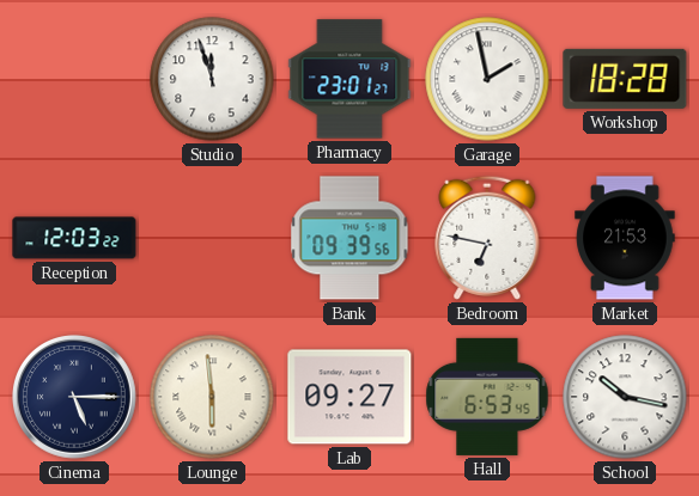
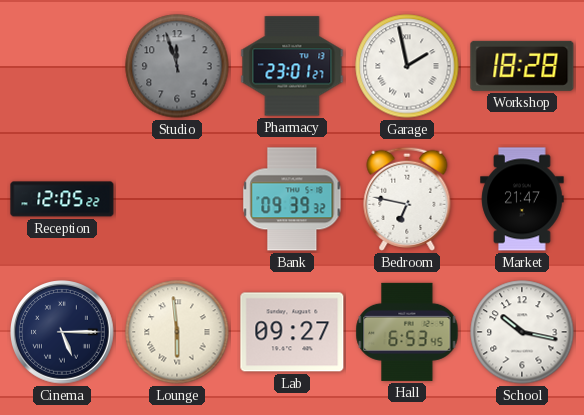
Studio dial: white -> grey (177, 66)
Reception: 12:03 -> 12:05 (62, 199)
Bank: 09:39:56 -> 09:39:32 (292, 199)
Market: 21:53 -> 21:47 (522, 199)
